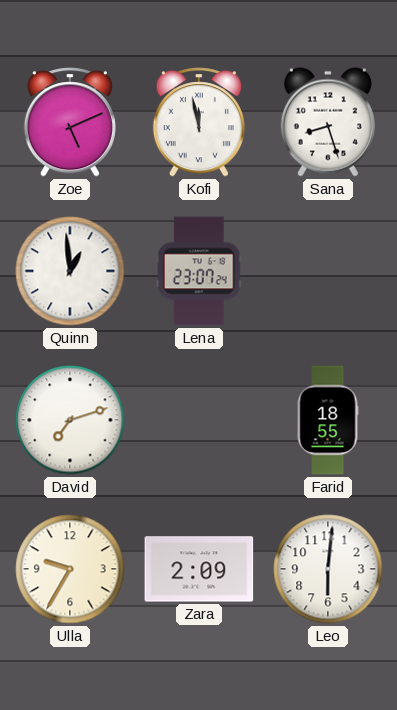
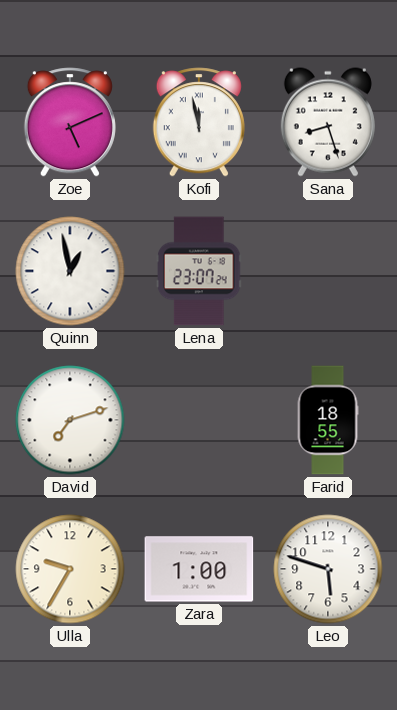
Quinn: 12:59 -> 12:58 (70, 271)
Zara: 2:09 -> 1:00 (199, 569)
Leo: 6:01 -> 5:48 (328, 569)
